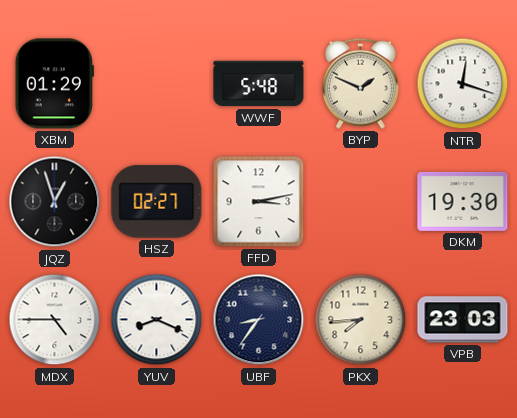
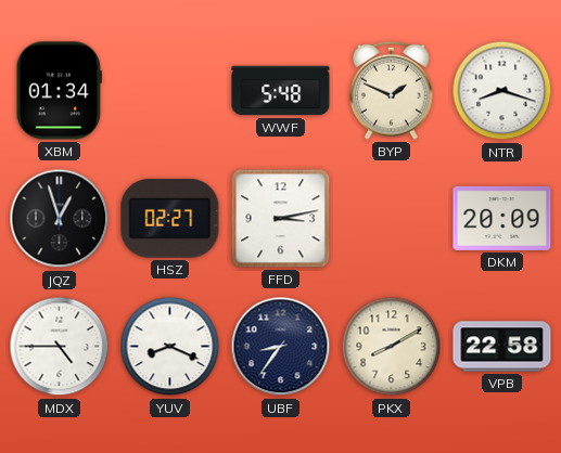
XBM: 01:29 -> 01:34 (59, 91)
NTR: 12:18 -> 8:18 (502, 91)
DKM: 19:30 -> 20:09 (502, 218)
PKX: 7:44 -> 8:10 (392, 347)
VPB: 23:03 -> 22:58 (502, 347)
